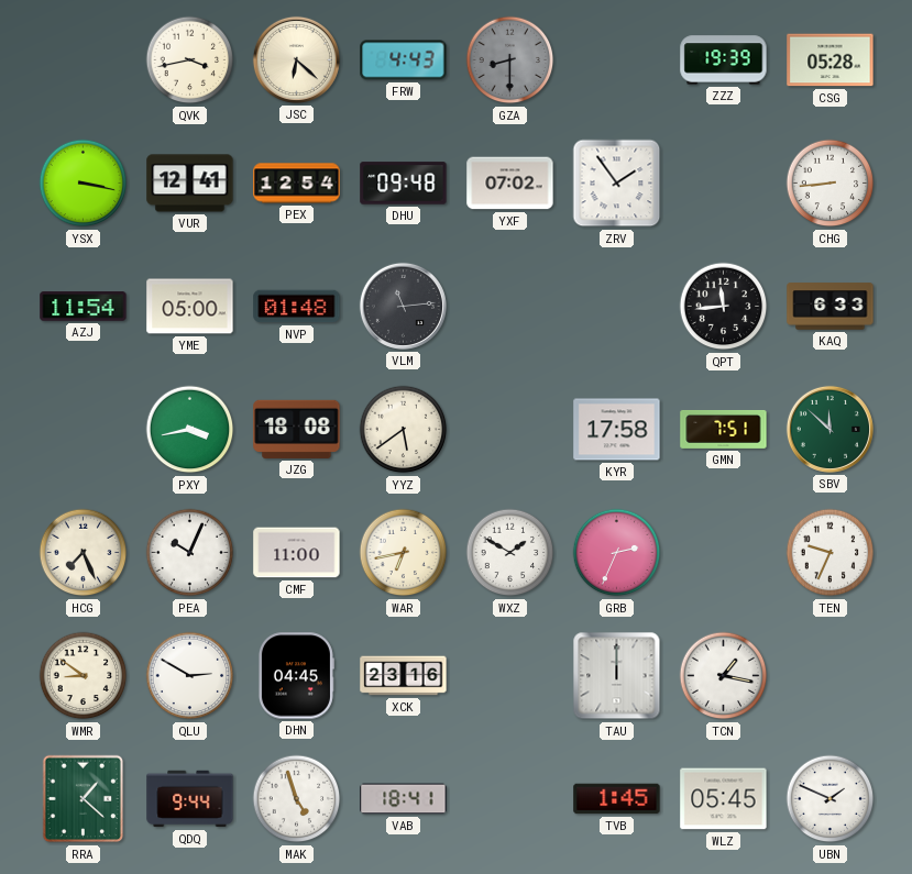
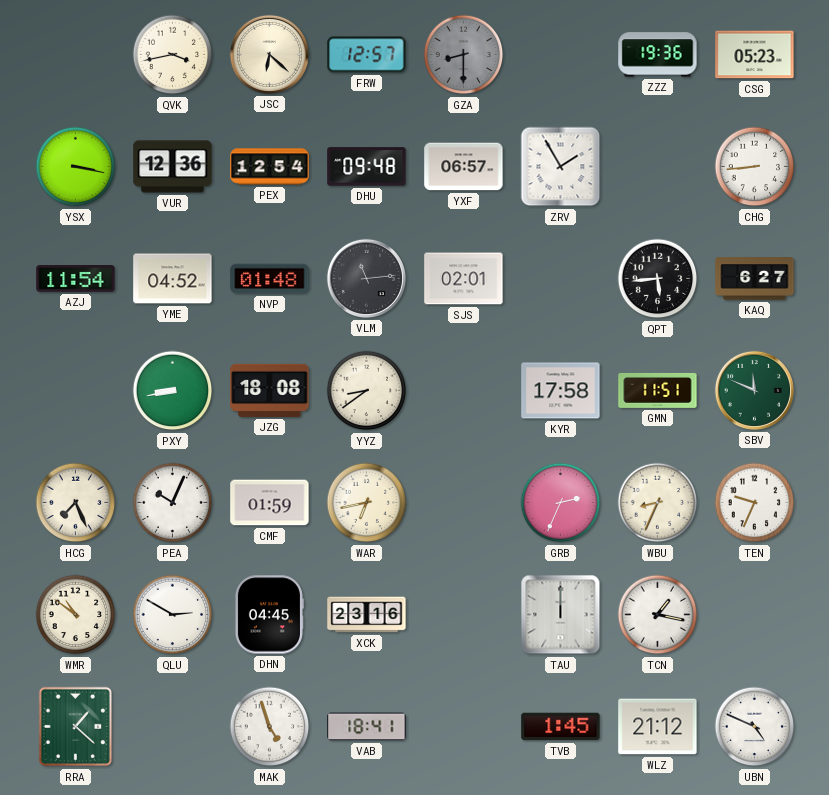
FRW: 4:43 -> 12:57 (367, 55)
ZZZ: 19:39 -> 19:36 (658, 55)
CSG: 05:28 -> 05:23 (755, 55)
VUR: 12:41 -> 12:36 (173, 167)
YXF: 07:02 -> 06:57 (464, 167)
ZRV: 1:54 -> 1:55 (561, 167)
YME: 05:00 -> 04:52 (173, 279)
SJS: none -> 02:01 (464, 279)
QPT: 11:44 -> 5:44 (658, 279)
KAQ: 6:33 -> 6:27 (755, 279)
PXY: 3:43 -> 8:43 (173, 391)
YYZ: 5:39 -> 8:39 (367, 391)
GMN: 7:51 -> 11:51 (658, 390)
SBV: 11:52 -> 11:49 (754, 390)
CMF: 11:00 -> 01:59 (270, 503)
WXZ: 1:50 -> none (510, 553)
WBU: none -> 8:34 (658, 503)
WMR: 8:51 -> 10:51 (76, 615)
QDQ: 9:44 -> none (190, 799)
WLZ: 05:45 -> 21:12 (658, 727)
UBN: 1:49 -> 4:49 (755, 727)
